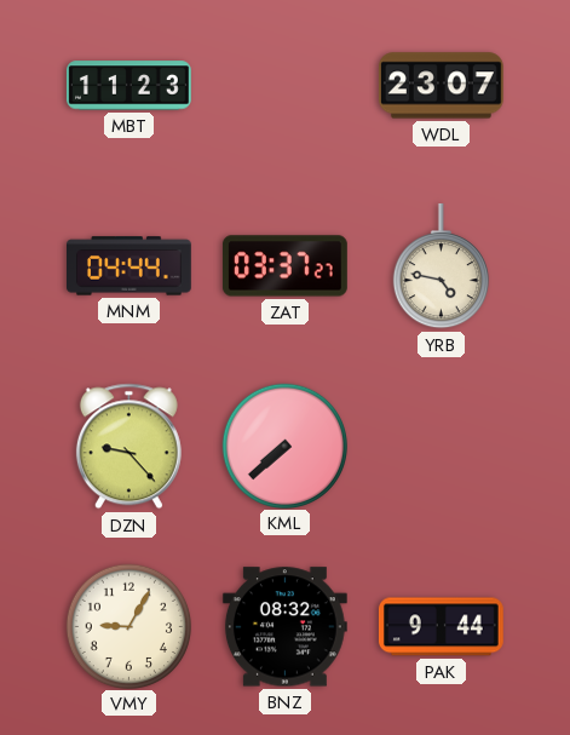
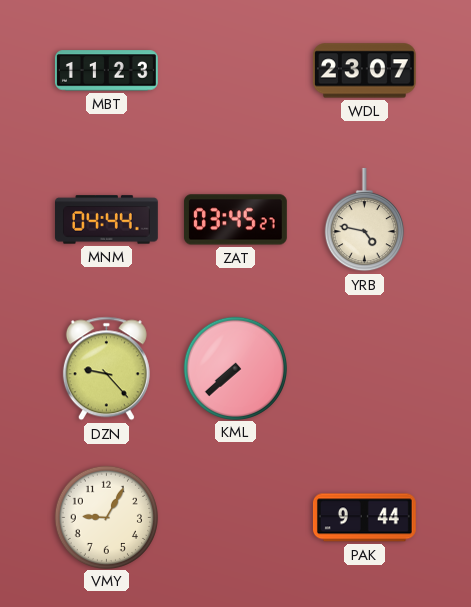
ZAT: 03:37 -> 03:45 (235, 220)
BNZ: 08:32 -> none (284, 627)
